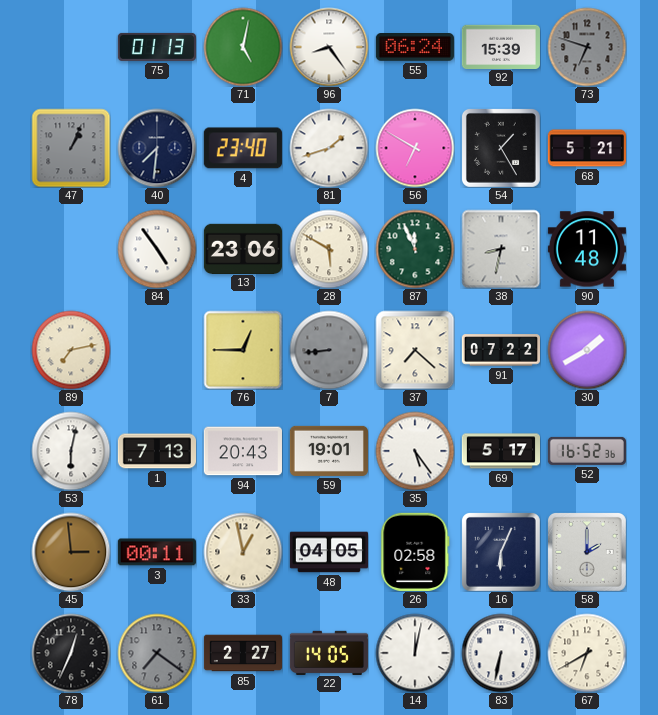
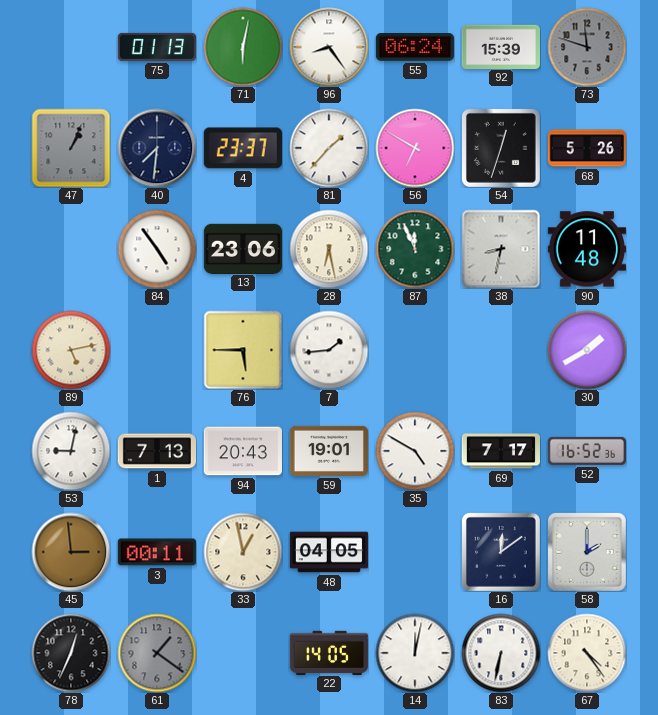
71: 5:02 -> 6:02 (243, 47)
73: 6:48 -> 11:48 (587, 47)
4: 23:40 -> 23:37 (243, 148)
81: 1:42 -> 1:37 (329, 148)
54: 1:25 -> 12:33 (501, 148)
68: 5:21 -> 5:26 (586, 148)
28: 5:50 -> 6:28 (329, 249)
89: 7:13 -> 5:13 (71, 350)
76: 12:45 -> 5:45 (243, 350)
7: 8:44 -> 1:44 (329, 350)
7 dial: grey -> white (329, 350)
37: 7:22 -> none (415, 350)
91: 07:22 -> none (500, 350)
53: 6:02 -> 9:02 (71, 451)
35: 5:24 -> 4:50 (415, 451)
69: 5:17 -> 7:17 (500, 451)
26: 02:58 -> none (415, 552)
16: 6:04 -> 12:09 (501, 552)
61: 7:21 -> 1:21 (157, 653)
85: 2:27 -> none (242, 653)
67: 6:40 -> 4:24 (587, 653)
